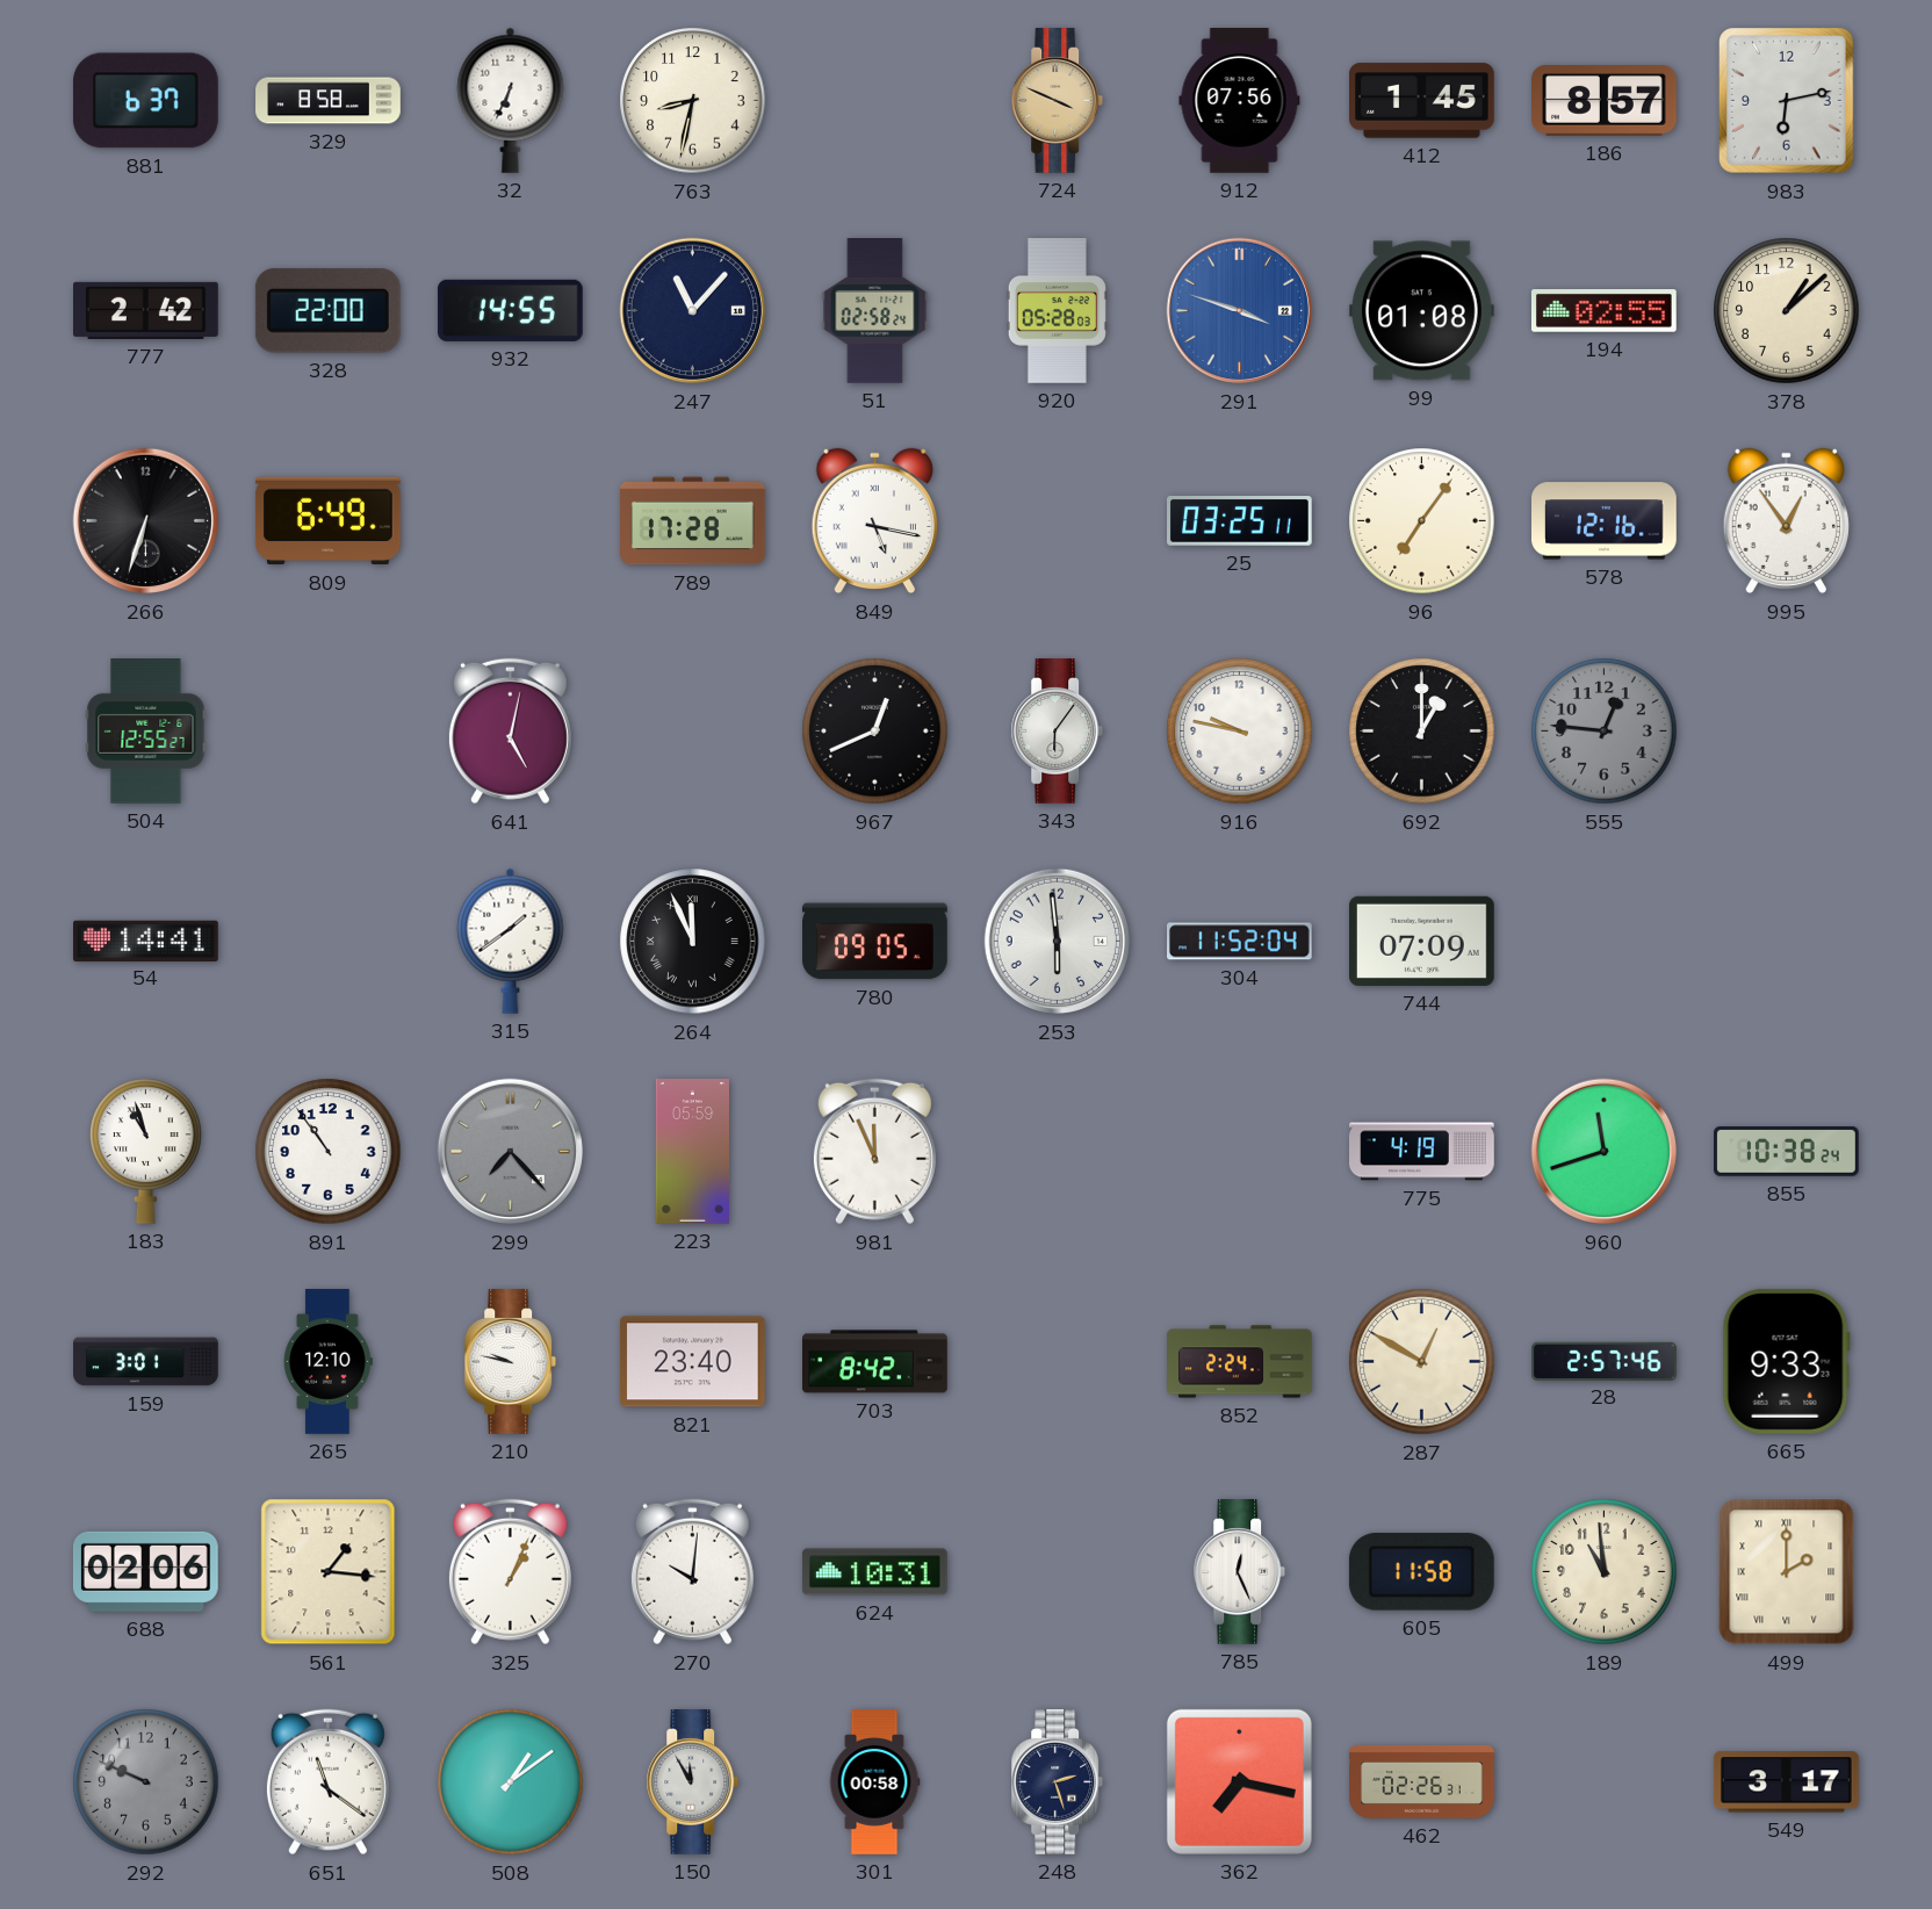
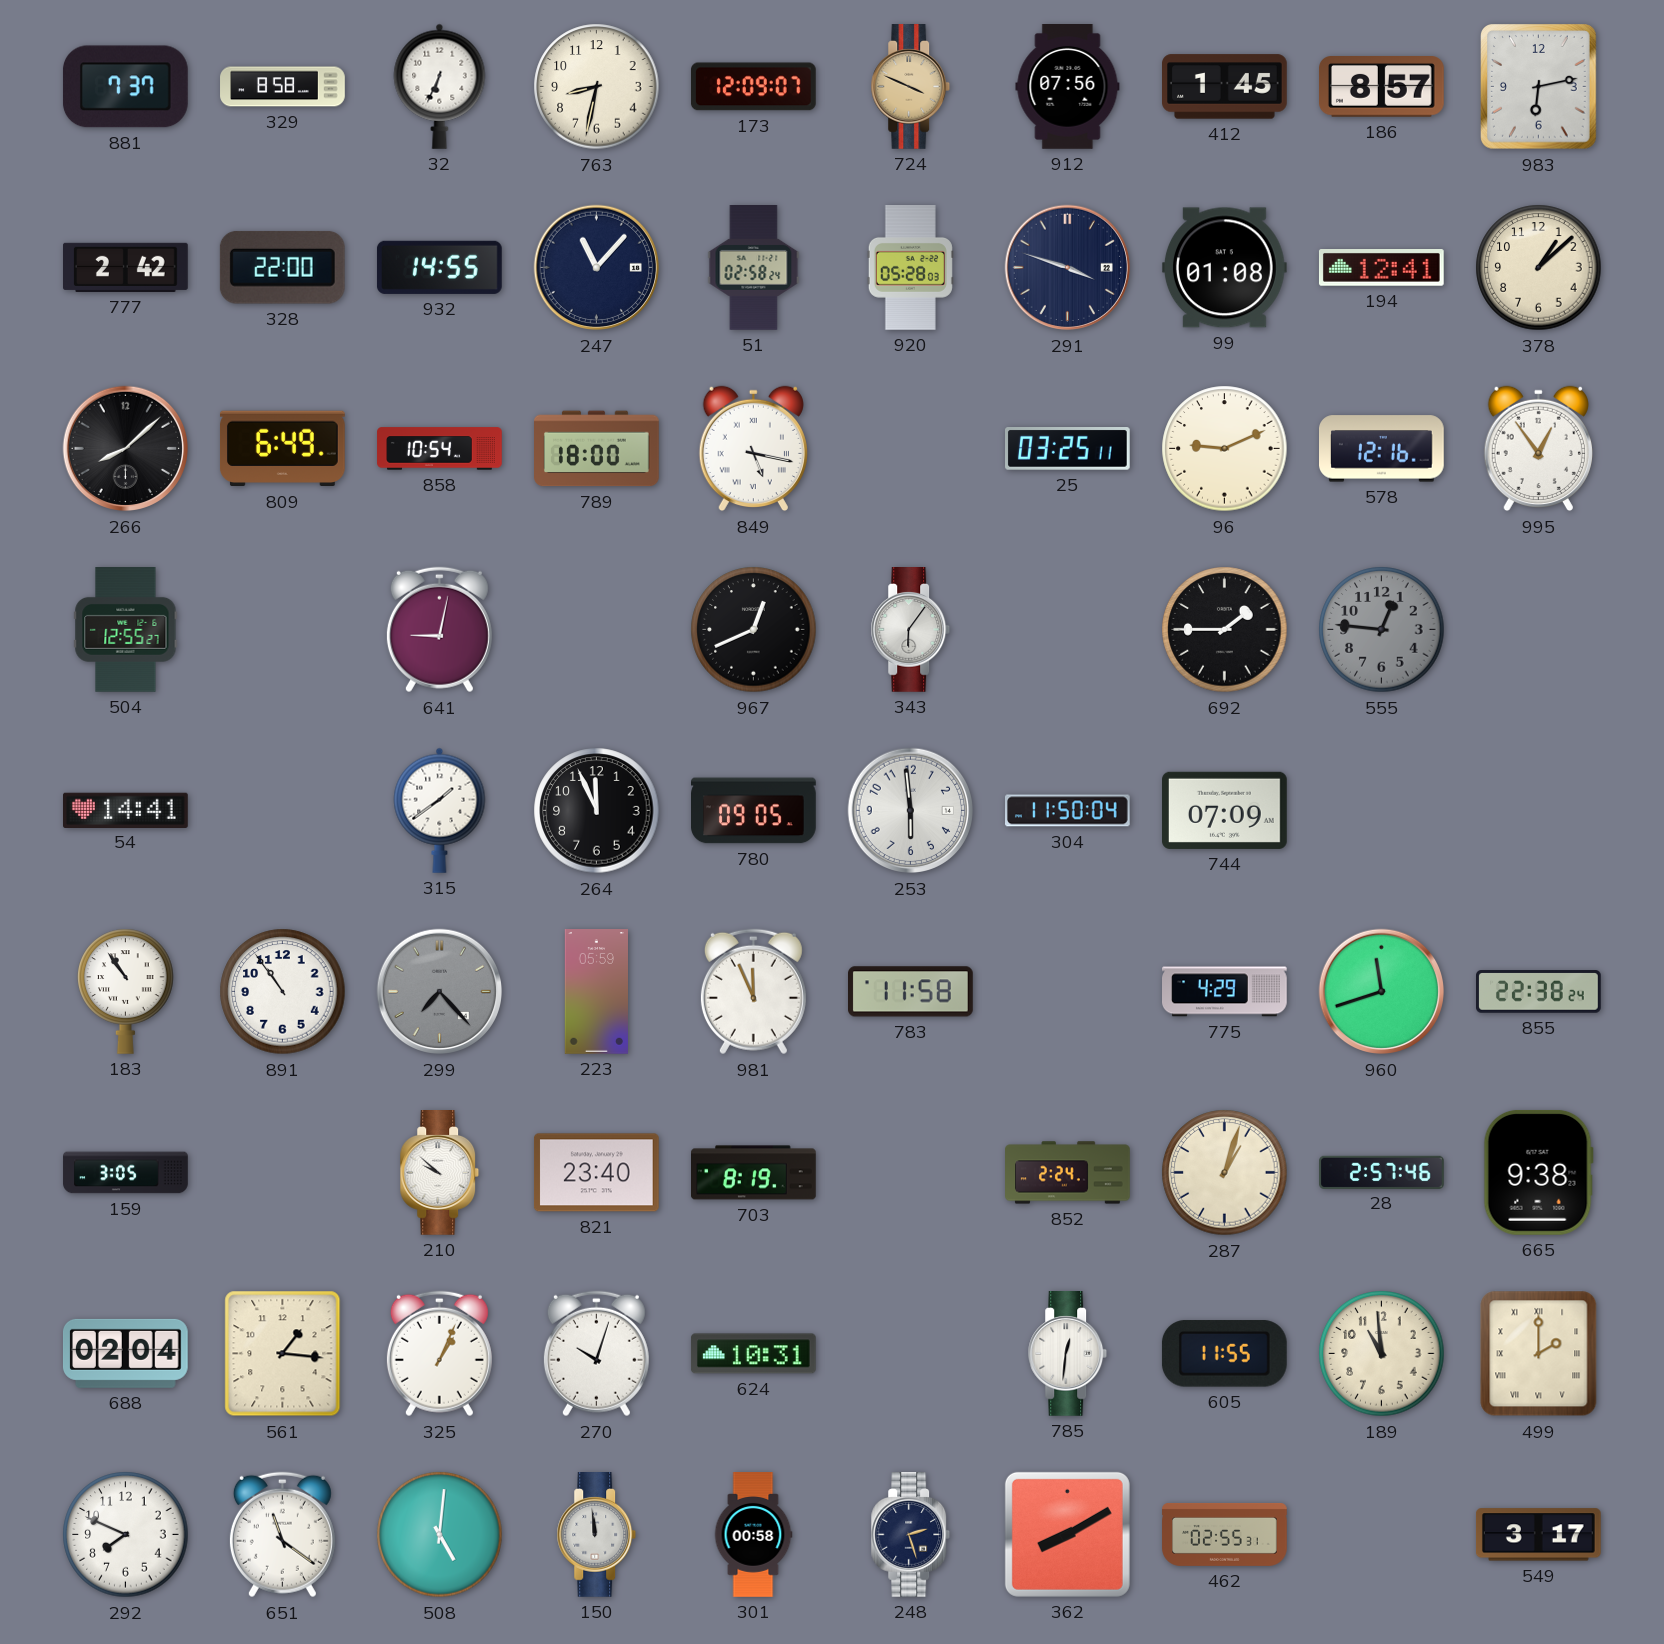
881: 6:37 -> 7:37 (125, 87)
173: none -> 12:09 (753, 87)
291 dial: blue -> navy (1068, 268)
194: 02:55 -> 12:41 (1381, 268)
266: 6:33 -> 8:08 (126, 449)
858: none -> 10:54 (440, 449)
789: 17:28 -> 18:00 (597, 449)
96: 7:06 -> 9:11 (1225, 449)
641: 5:02 -> 9:02 (439, 630)
916: 9:47 -> none (1240, 732)
692: 1:00 -> 1:45 (1225, 630)
264 numerals: Roman -> Arabic (597, 811)
304: 11:52 -> 11:50 (1068, 811)
183: 10:57 -> 10:54 (126, 991)
783: none -> 11:58 (911, 992)
775: 4:19 -> 4:29 (1225, 992)
855: 10:38 -> 22:38 (1539, 992)
159: 3:01 -> 3:05 (126, 1173)
265: 12:10 -> none (327, 1362)
210: 9:47 -> 9:52 (440, 1173)
703: 8:42 -> 8:19 (754, 1173)
287: 12:50 -> 1:03 (1225, 1173)
665: 9:33 -> 9:38 (1538, 1172)
688: 02:06 -> 02:04 (126, 1353)
270: 10:01 -> 10:03 (596, 1354)
785: 12:26 -> 12:31 (1068, 1354)
605: 11:58 -> 11:55 (1224, 1354)
292: 9:49 -> 7:49 (126, 1535)
292 dial: grey -> white (126, 1535)
508: 1:09 -> 5:01 (440, 1535)
150: 11:55 -> 11:59 (597, 1535)
362: 7:17 -> 8:10 (1067, 1534)
462: 02:26 -> 02:55 (1225, 1534)
